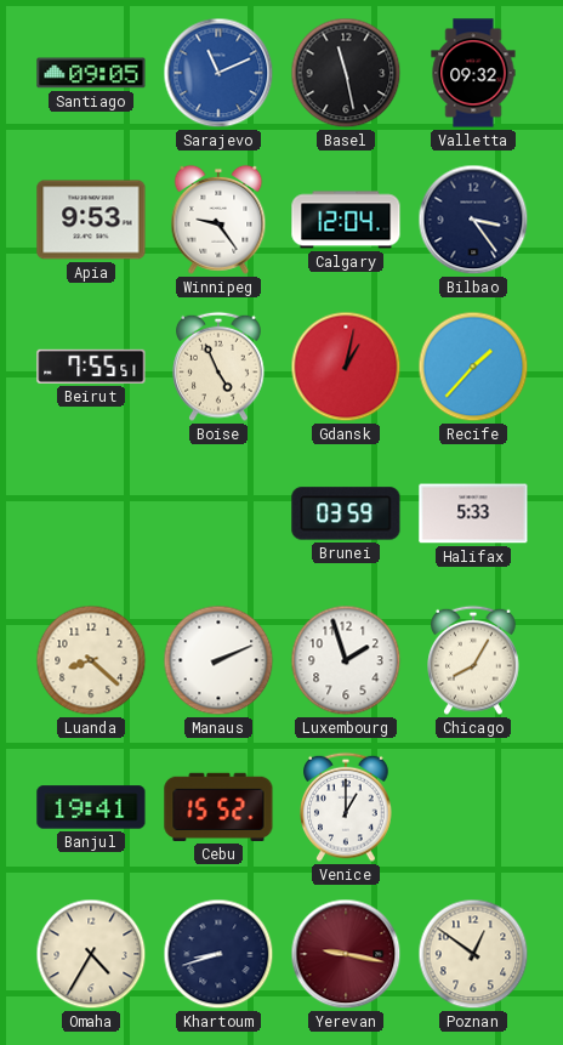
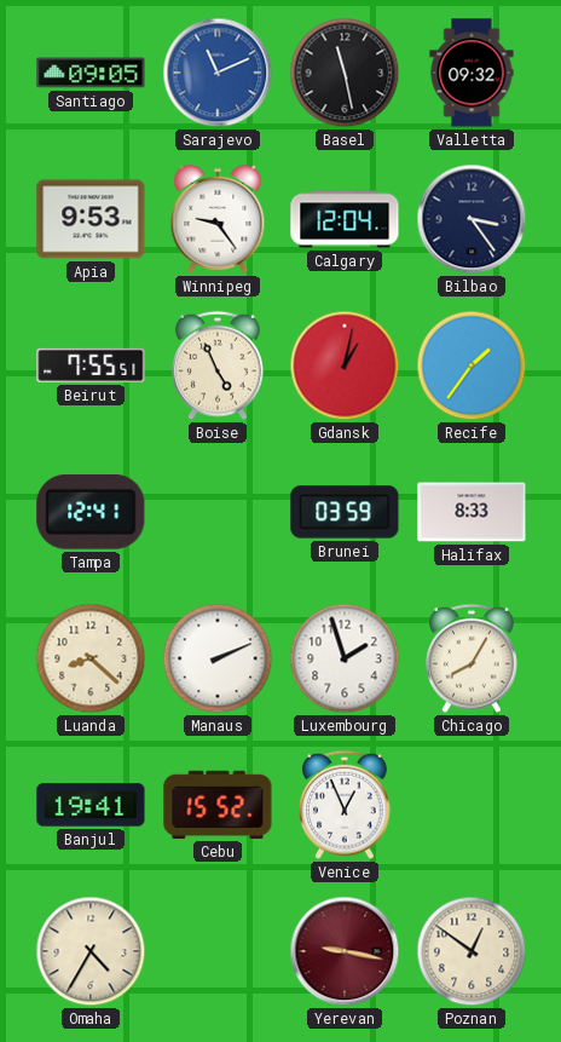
Recife: 1:37 -> 1:36 (472, 365)
Tampa: none -> 12:41 (91, 512)
Halifax: 5:33 -> 8:33 (472, 512)
Venice: 1:00 -> 12:56 (345, 805)
Khartoum: 8:42 -> none (218, 954)
